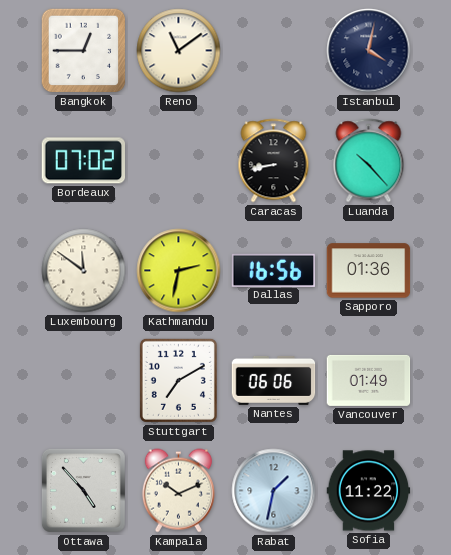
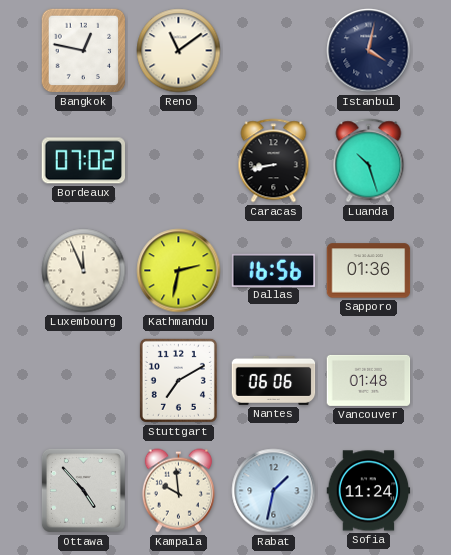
Bangkok: 12:45 -> 12:47 (84, 51)
Luanda: 10:23 -> 10:27 (369, 161)
Luxembourg: 11:51 -> 11:56 (84, 271)
Vancouver: 01:49 -> 01:48 (369, 380)
Kampala: 10:11 -> 9:59 (178, 491)
Sofia: 11:22 -> 11:24 (369, 491)
